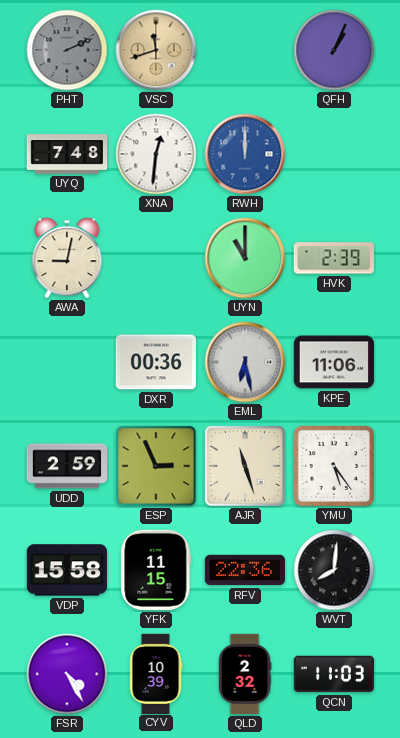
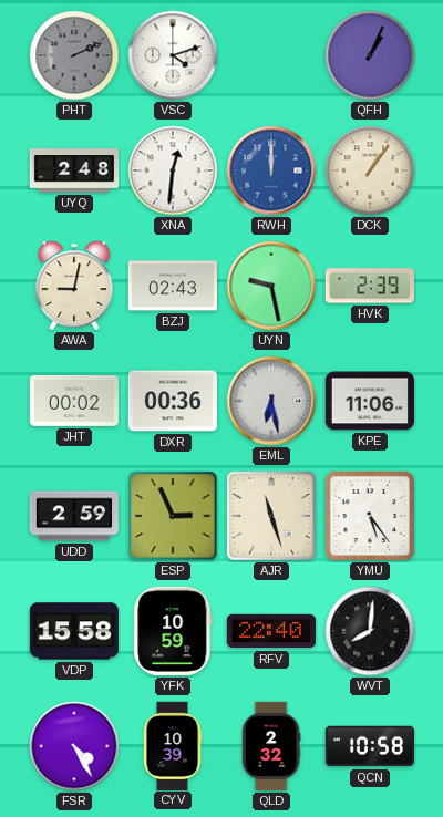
VSC: 11:42 -> 4:12 (173, 55)
VSC dial: champagne -> white (173, 55)
UYQ: 7:48 -> 2:48 (74, 170)
DCK: none -> 1:06 (370, 170)
BZJ: none -> 02:43 (172, 286)
UYN: 11:00 -> 9:28 (271, 286)
JHT: none -> 00:02 (73, 401)
YFK: 11:15 -> 10:59 (173, 631)
RFV: 22:36 -> 22:40 (270, 631)
QCN: 11:03 -> 10:58 (369, 746)
